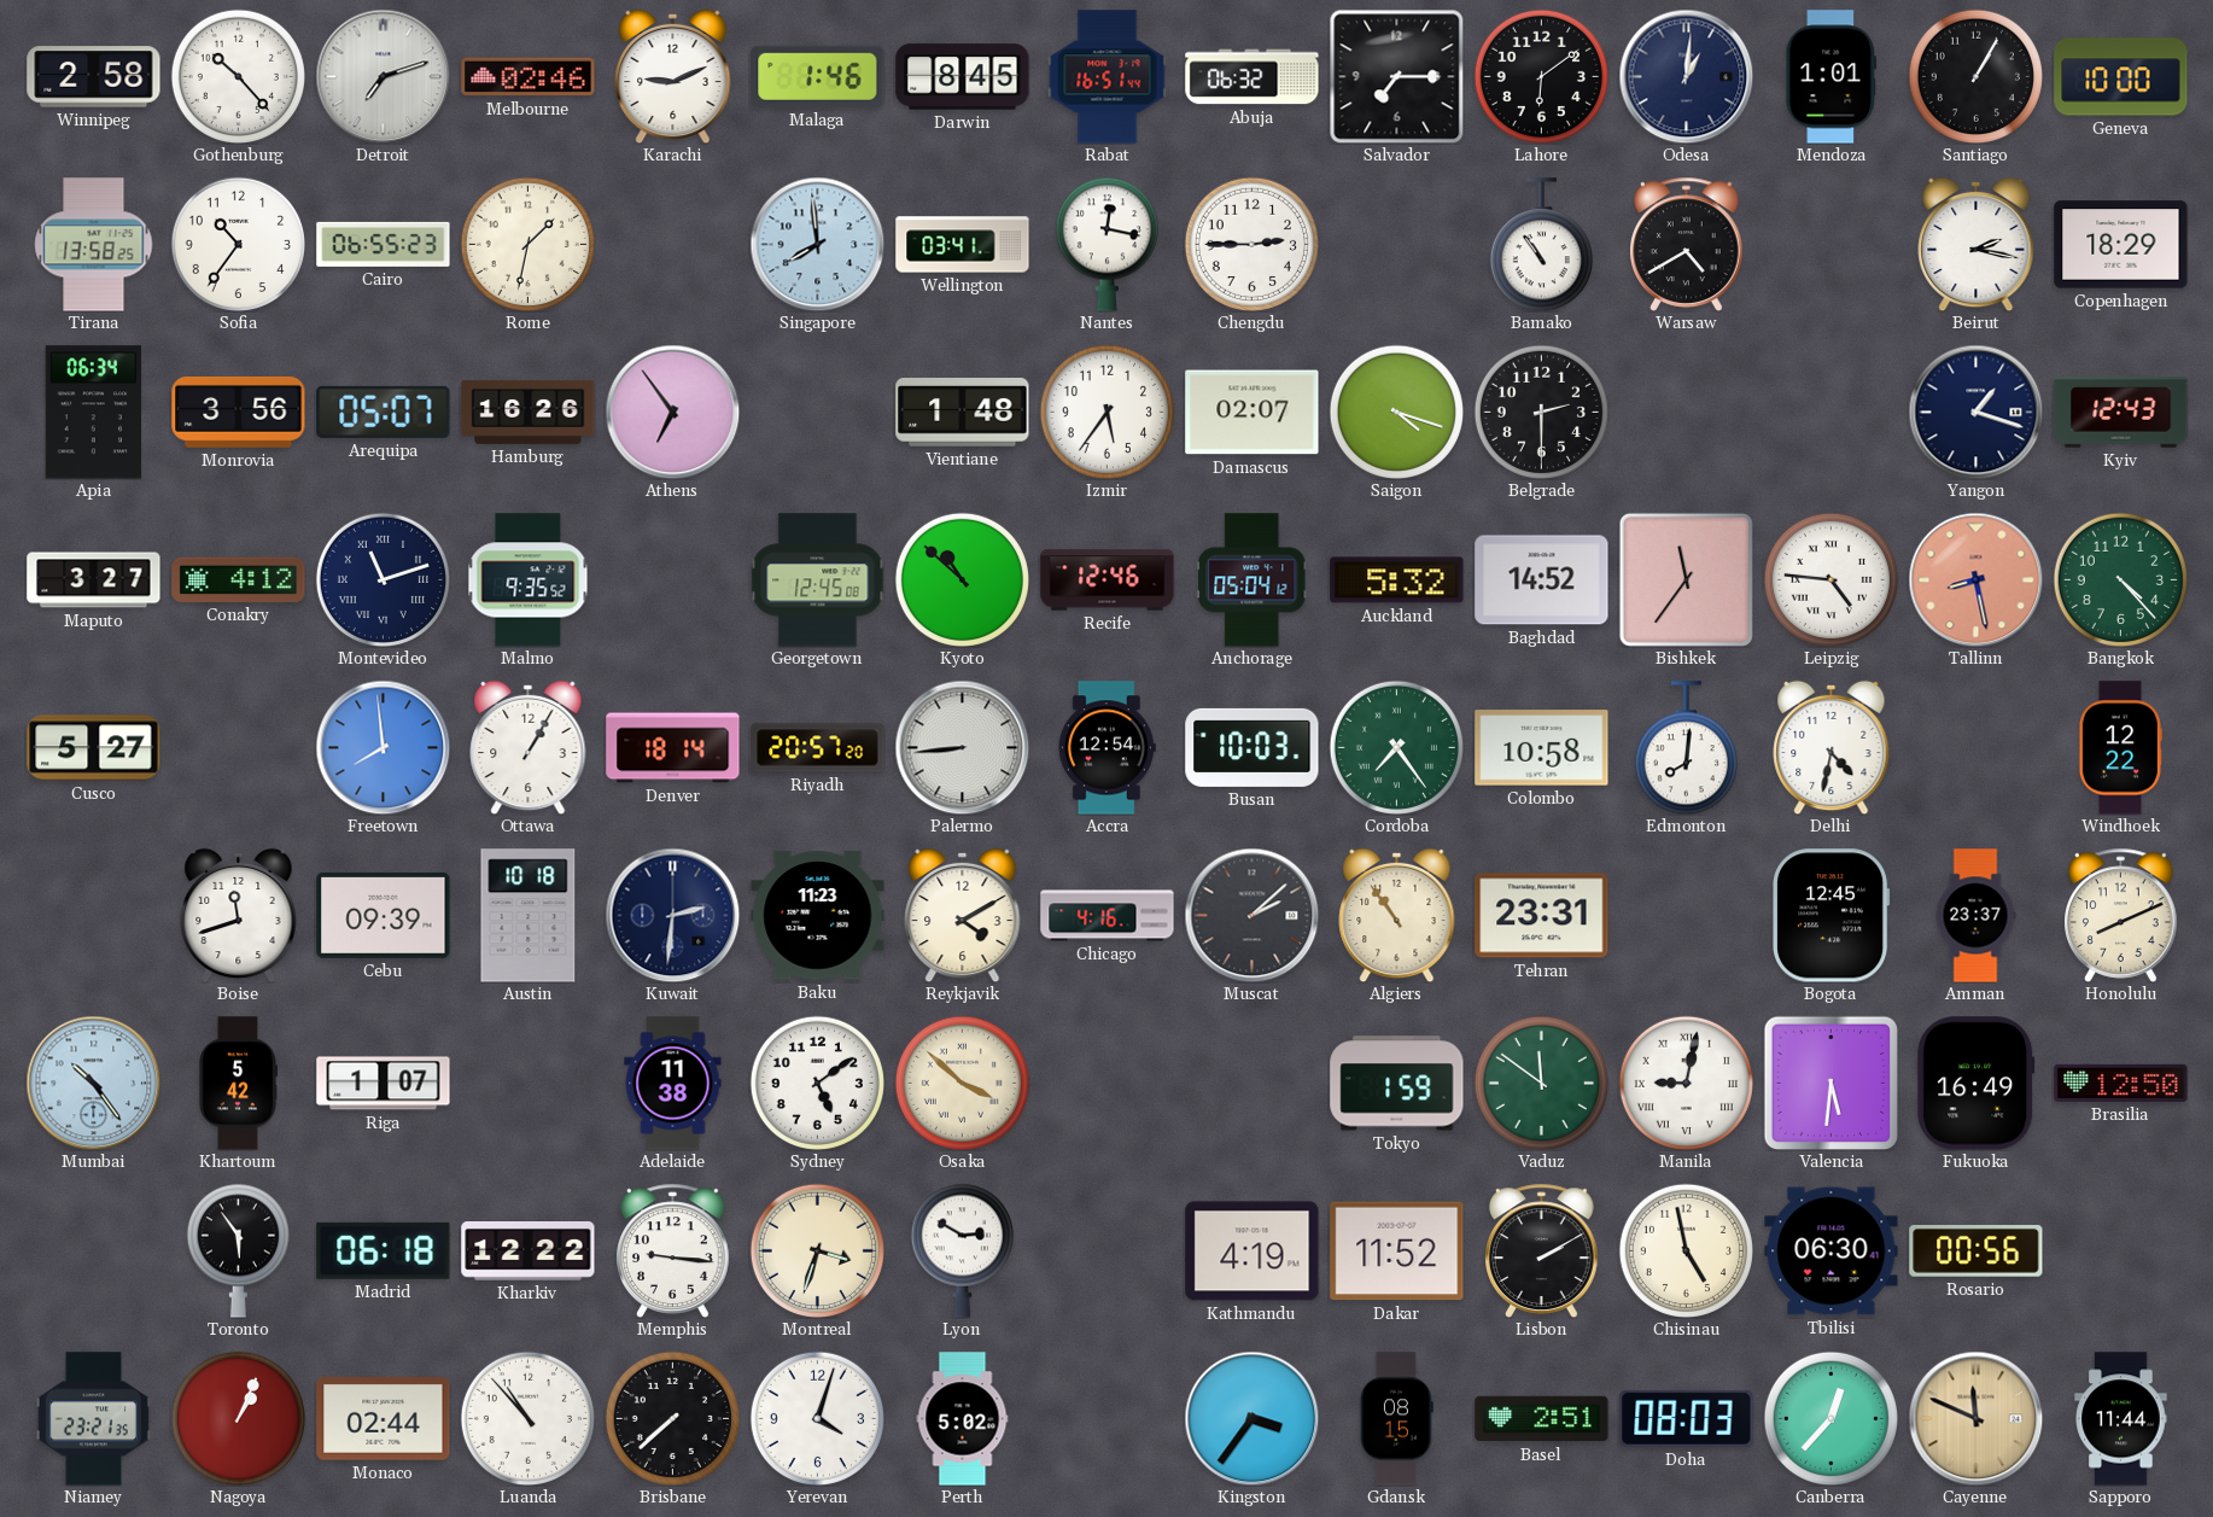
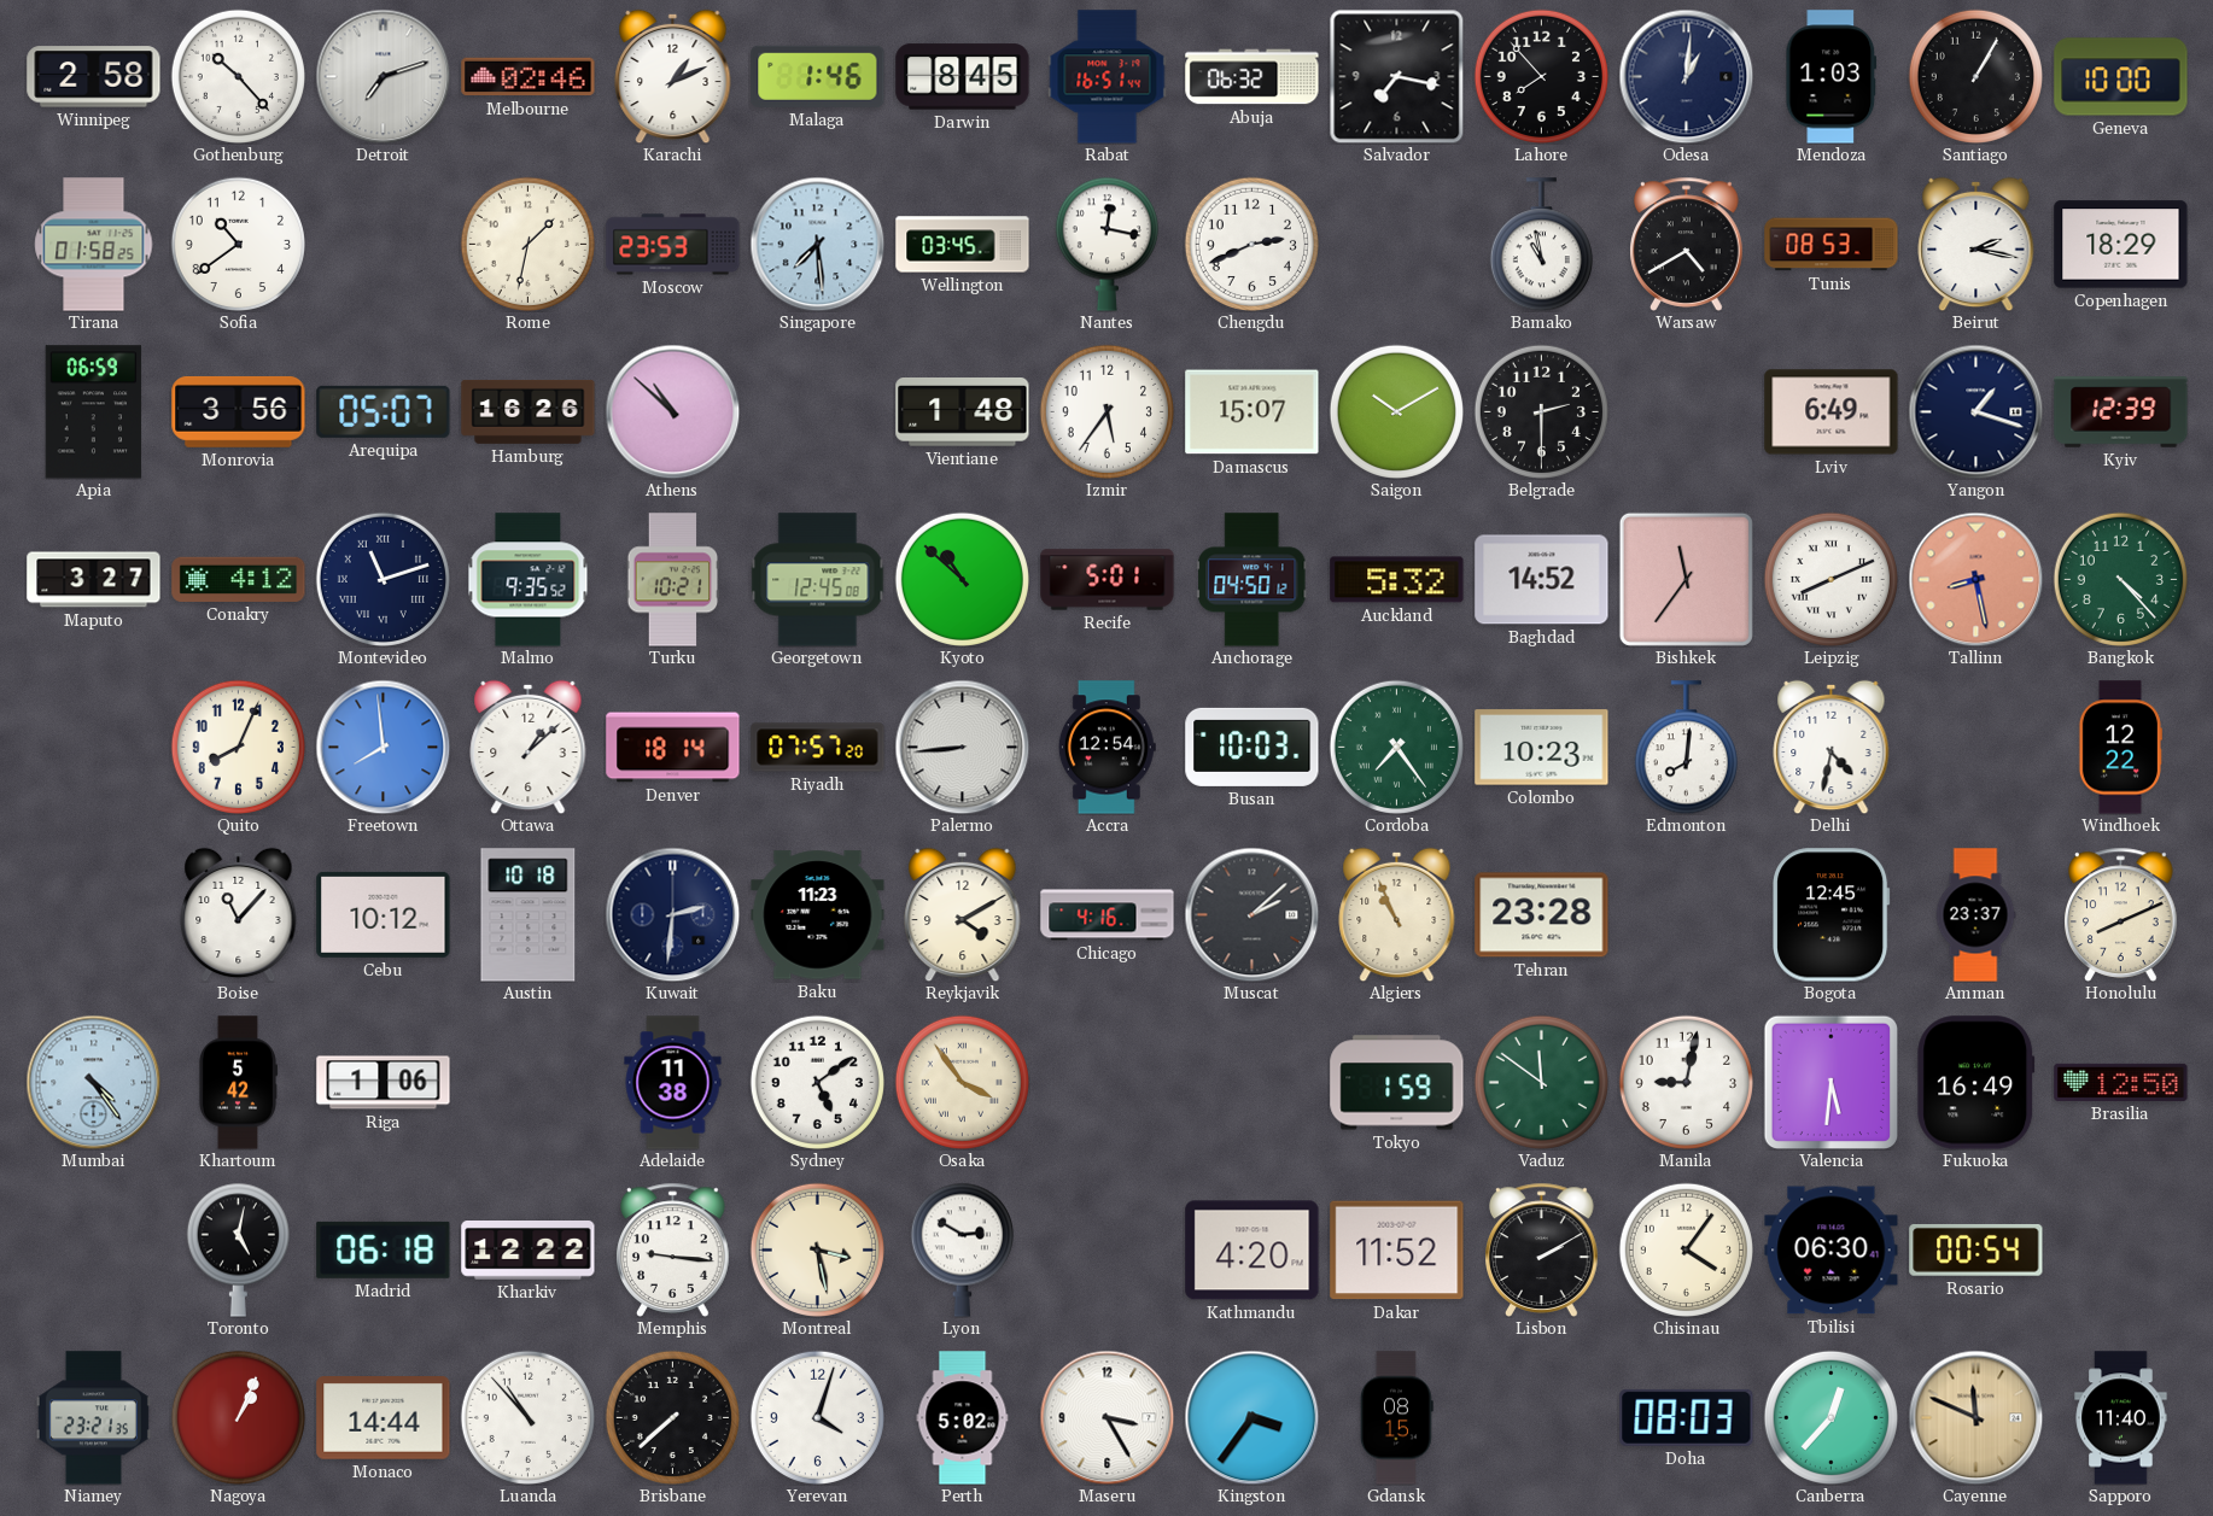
Karachi: 9:11 -> 1:11 (673, 76)
Salvador: 7:15 -> 7:17 (1396, 76)
Lahore: 6:09 -> 7:53 (1541, 76)
Mendoza: 1:01 -> 1:03 (1832, 77)
Tirana: 13:58 -> 01:58 (94, 245)
Sofia: 10:36 -> 10:39 (238, 244)
Cairo: 06:55 -> none (384, 244)
Moscow: none -> 23:53 (673, 245)
Singapore: 7:59 -> 7:29 (817, 244)
Wellington: 03:41 -> 03:45 (963, 245)
Chengdu: 2:45 -> 2:41 (1251, 244)
Bamako: 10:54 -> 10:58 (1541, 245)
Tunis: none -> 08:53 (1832, 245)
Apia: 06:34 -> 06:59 (94, 412)
Athens: 6:54 -> 10:52 (672, 411)
Damascus: 02:07 -> 15:07 (1253, 412)
Saigon: 4:18 -> 10:10 (1396, 411)
Lviv: none -> 6:49 (1832, 412)
Kyiv: 12:43 -> 12:39 (2121, 412)
Turku: none -> 10:21 (673, 580)
Recife: 12:46 -> 5:01 (1108, 580)
Anchorage: 05:04 -> 04:50 (1253, 580)
Leipzig: 4:46 -> 8:11 (1830, 579)
Cusco: 5:27 -> none (94, 748)
Quito: none -> 8:04 (238, 747)
Ottawa: 1:05 -> 1:08 (529, 747)
Riyadh: 20:57 -> 07:57 (818, 748)
Colombo: 10:58 -> 10:23 (1542, 748)
Boise: 11:42 -> 11:07 (239, 914)
Cebu: 09:39 -> 10:12 (384, 914)
Algiers: 10:54 -> 10:56 (1397, 914)
Tehran: 23:31 -> 23:28 (1542, 915)
Mumbai: 10:24 -> 4:24 (93, 1082)
Riga: 1:07 -> 1:06 (384, 1083)
Osaka: 3:52 -> 3:54 (962, 1082)
Manila numerals: Roman -> Arabic (1686, 1082)
Toronto: 5:54 -> 5:02 (238, 1249)
Montreal: 3:33 -> 3:28 (817, 1249)
Kathmandu: 4:19 -> 4:20 (1253, 1251)
Chisinau: 4:58 -> 4:06 (1686, 1249)
Rosario: 00:56 -> 00:54 (1976, 1251)
Monaco: 02:44 -> 14:44 (384, 1418)
Maseru: none -> 3:25 (1106, 1417)
Basel: 2:51 -> none (1542, 1419)
Sapporo: 11:44 -> 11:40 (2121, 1418)
